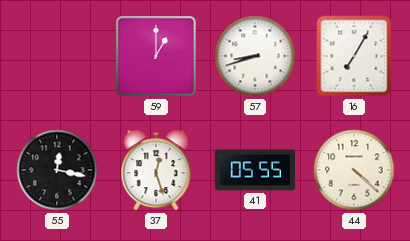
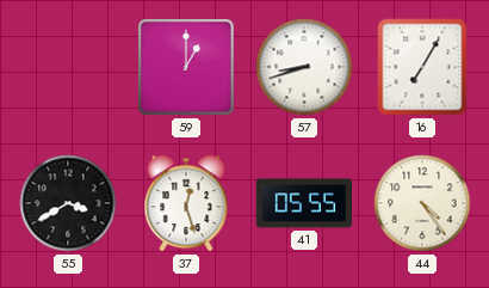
55: 12:17 -> 3:40 (68, 203)
44: 4:22 -> 4:24 (422, 203)
